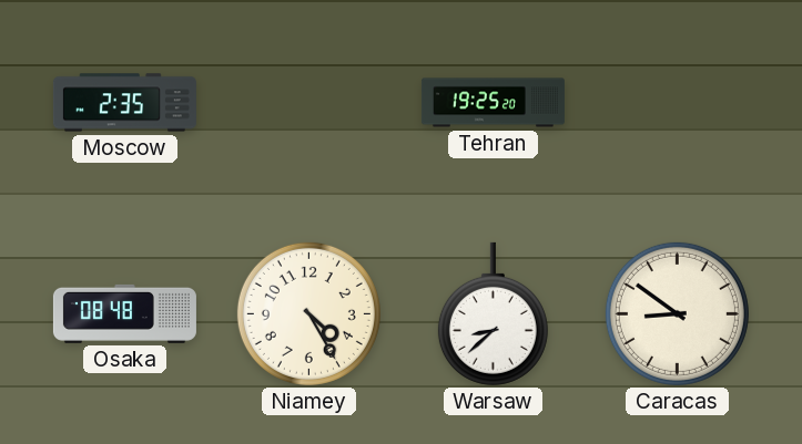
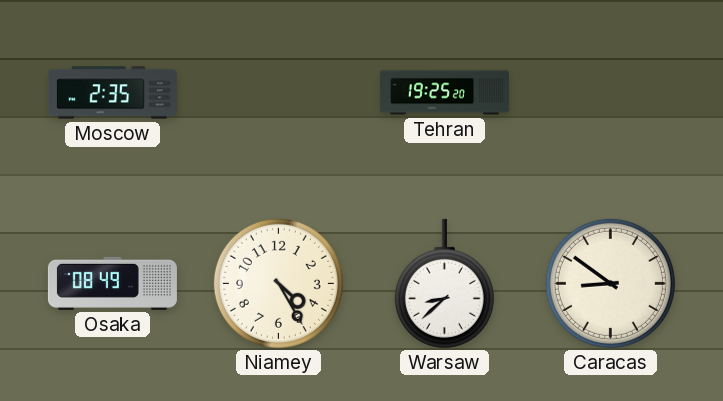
Osaka: 08:48 -> 08:49 (112, 283)
